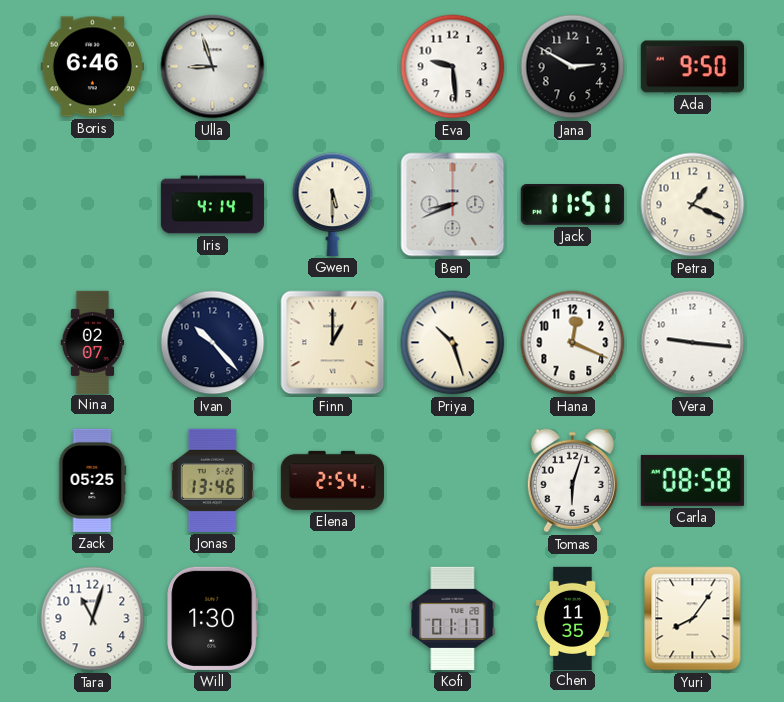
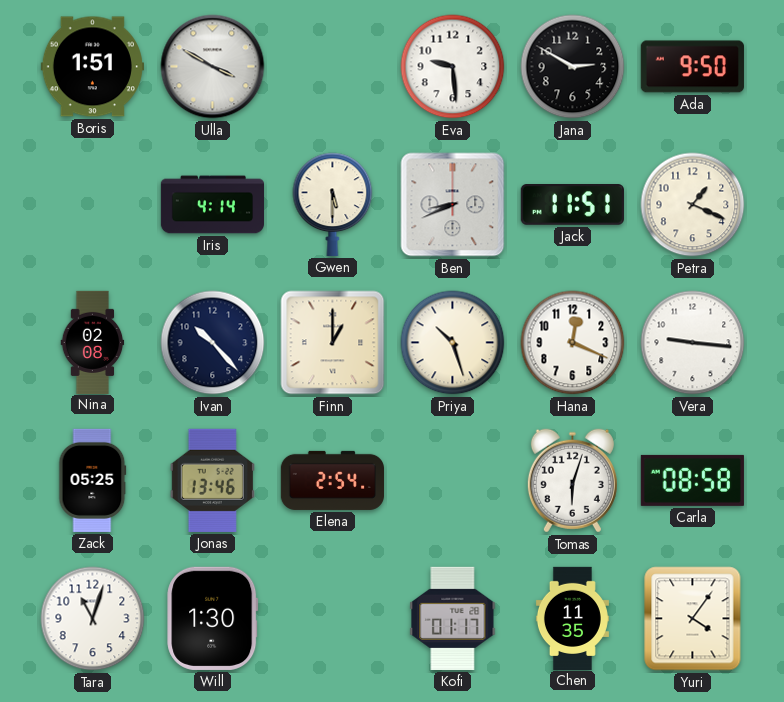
Boris: 6:46 -> 1:51 (92, 67)
Ulla: 8:57 -> 3:50 (213, 67)
Nina: 02:07 -> 02:08 (93, 342)
Yuri: 8:06 -> 4:06 (693, 619)
